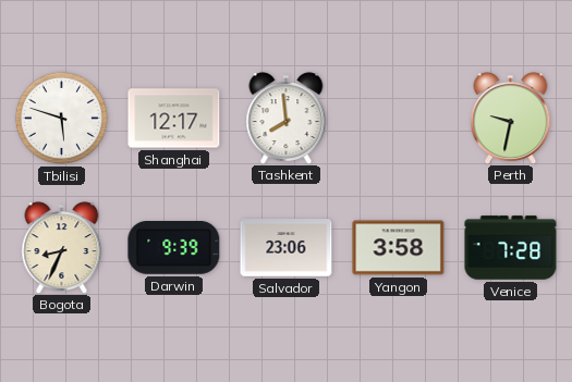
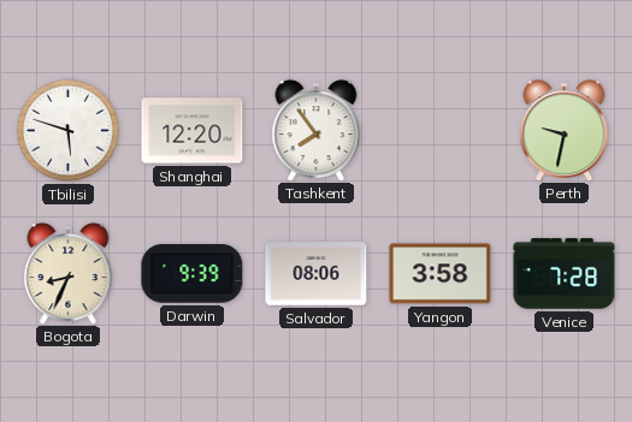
Shanghai: 12:17 -> 12:20 (193, 131)
Tashkent: 7:59 -> 7:54 (317, 130)
Salvador: 23:06 -> 08:06 (317, 274)
